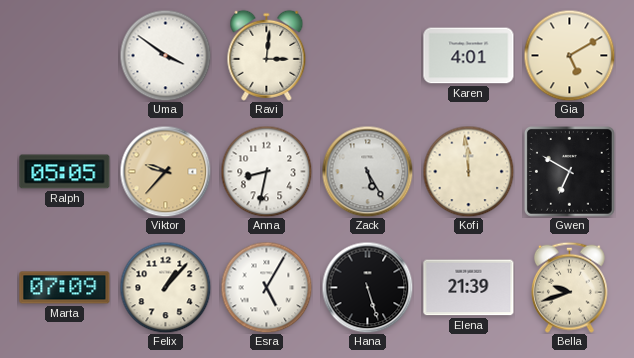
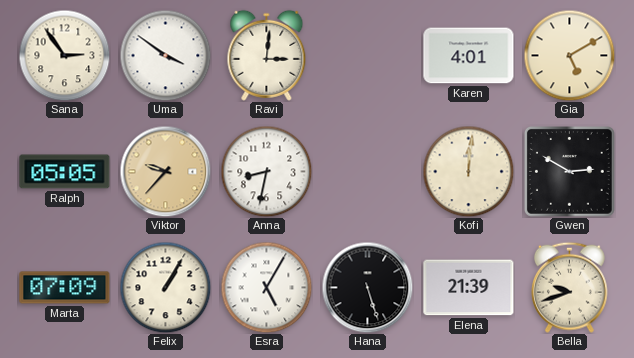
Sana: none -> 2:54 (64, 55)
Zack: 5:25 -> none (367, 171)
Kofi: 11:59 -> 12:01 (468, 171)
Gwen: 6:50 -> 2:50 (569, 171)
Felix: 1:07 -> 1:05 (165, 287)
